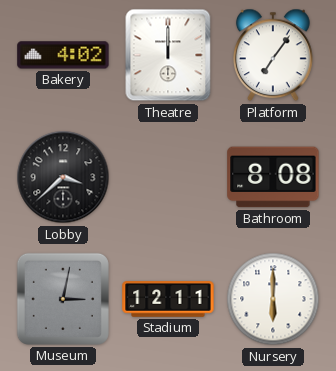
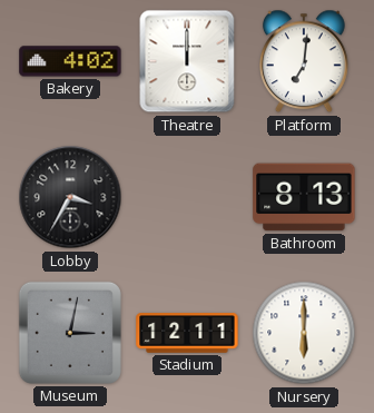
Platform: 7:06 -> 7:01 (304, 61)
Lobby: 3:38 -> 3:35 (70, 197)
Bathroom: 8:08 -> 8:13 (304, 197)
